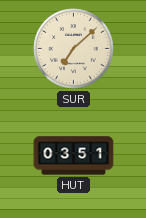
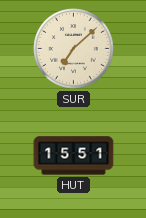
HUT: 03:51 -> 15:51 (74, 156)
